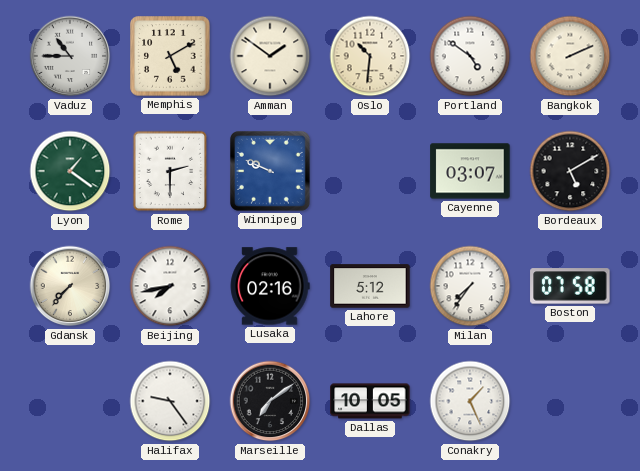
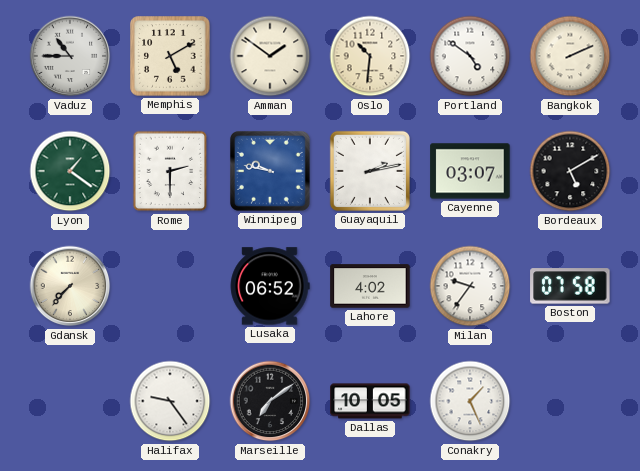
Winnipeg: 9:49 -> 9:47 (270, 171)
Guayaquil: none -> 2:13 (370, 171)
Beijing: 7:43 -> none (170, 286)
Lusaka: 02:16 -> 06:52 (270, 286)
Lahore: 5:12 -> 4:02 (370, 286)
Milan: 7:36 -> 9:36 (470, 286)
